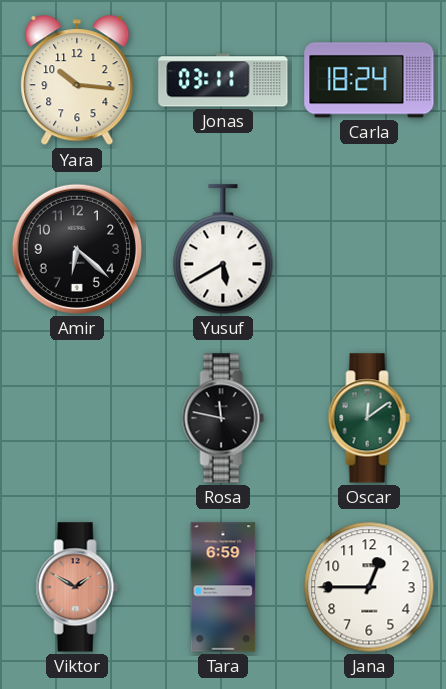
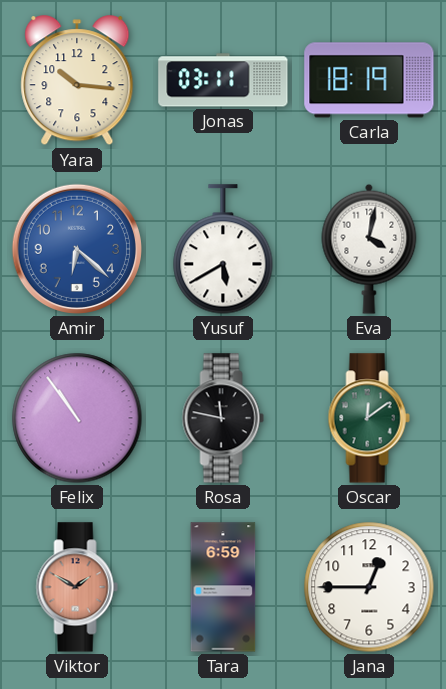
Carla: 18:24 -> 18:19 (369, 80)
Amir dial: black -> blue (77, 249)
Eva: none -> 4:02 (369, 249)
Felix: none -> 10:54 (77, 418)
